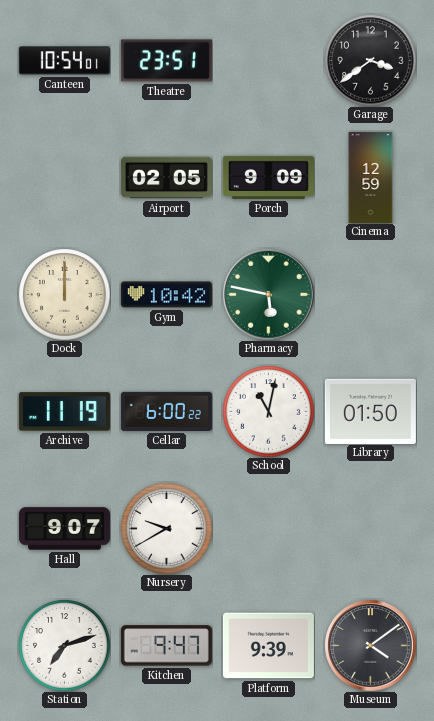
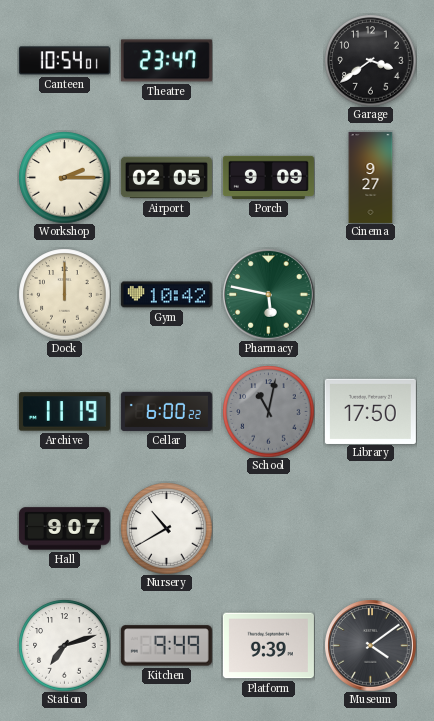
Theatre: 23:51 -> 23:47 (166, 61)
Workshop: none -> 2:15 (64, 177)
Cinema: 12:59 -> 9:27 (371, 177)
School dial: white -> grey (268, 411)
Library: 01:50 -> 17:50 (370, 411)
Nursery: 9:40 -> 10:40 (166, 528)
Kitchen: 9:47 -> 9:49 (166, 646)
